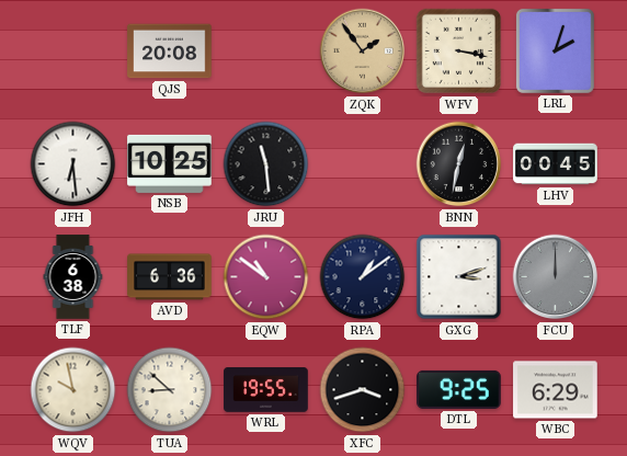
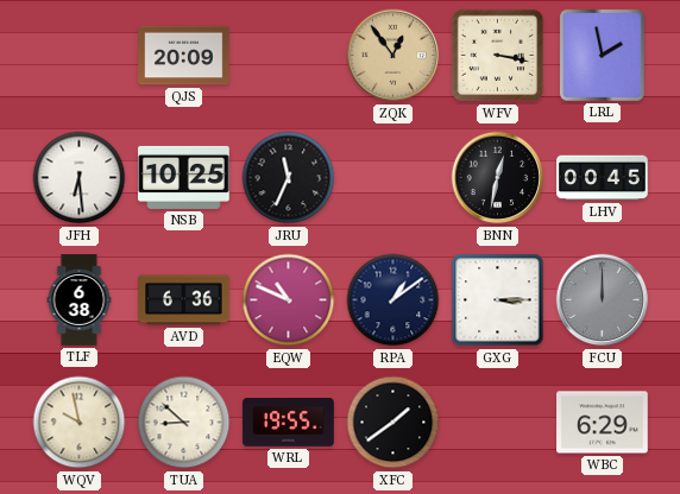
QJS: 20:08 -> 20:09 (184, 56)
ZQK: 1:54 -> 12:54 (393, 56)
LRL: 2:03 -> 1:58 (602, 55)
JRU: 11:29 -> 11:34 (289, 178)
EQW: 10:51 -> 10:49 (289, 300)
GXG: 3:12 -> 3:15 (498, 300)
XFC: 3:42 -> 1:39 (393, 423)
DTL: 9:25 -> none (459, 389)
